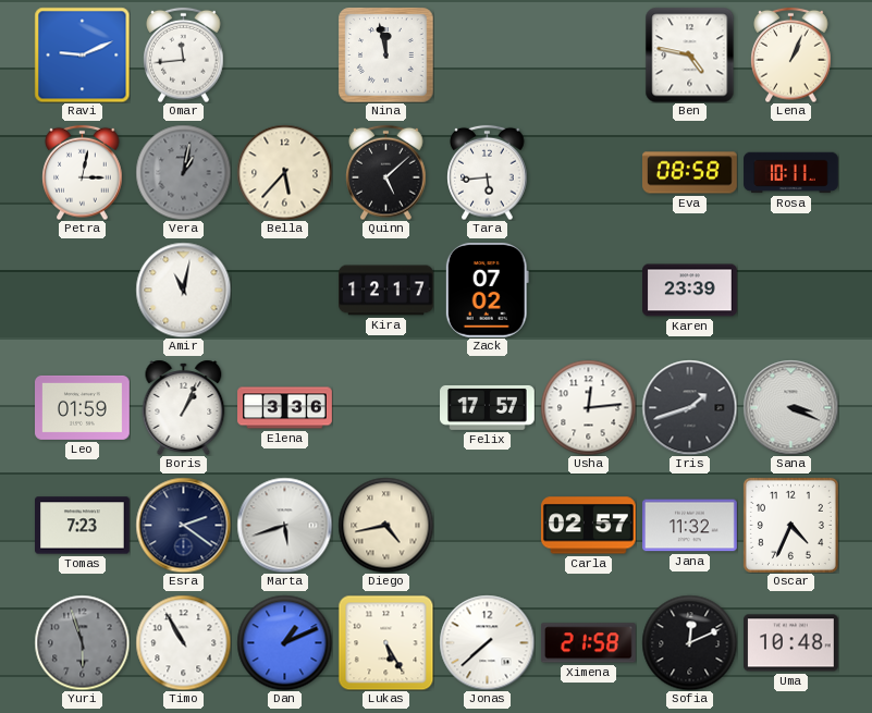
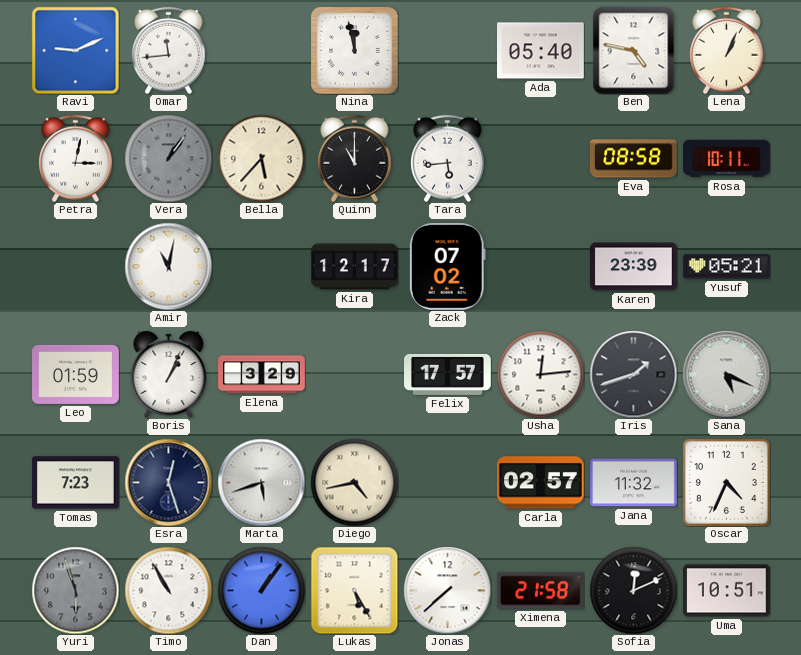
Ada: none -> 05:40 (541, 51)
Vera: 1:02 -> 1:06 (168, 158)
Quinn: 5:08 -> 11:00 (355, 158)
Yusuf: none -> 05:21 (727, 267)
Elena: 3:36 -> 3:29 (262, 375)
Sana: 3:19 -> 5:19 (726, 374)
Esra: 2:21 -> 12:27 (168, 482)
Dan: 1:11 -> 1:06 (261, 590)
Uma: 10:48 -> 10:51 (727, 591)
